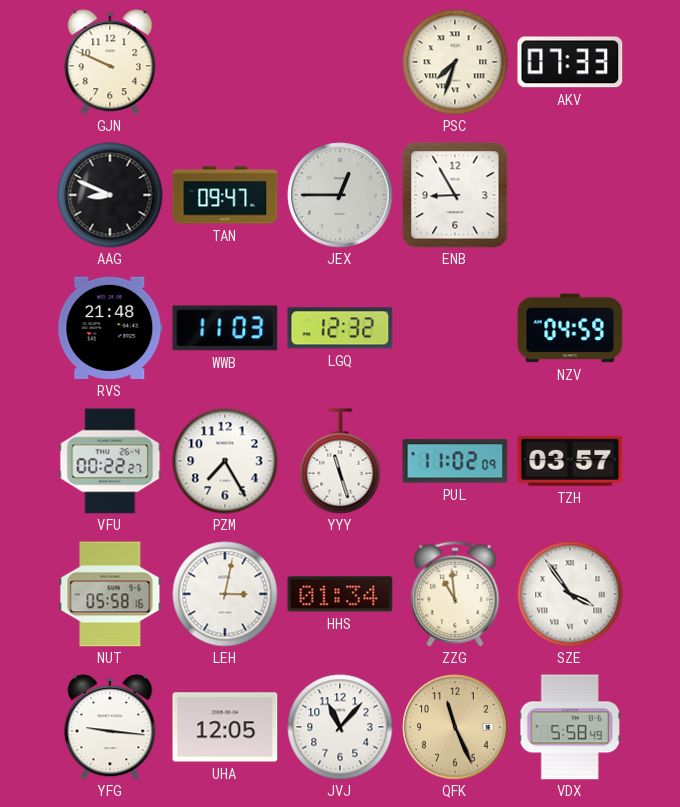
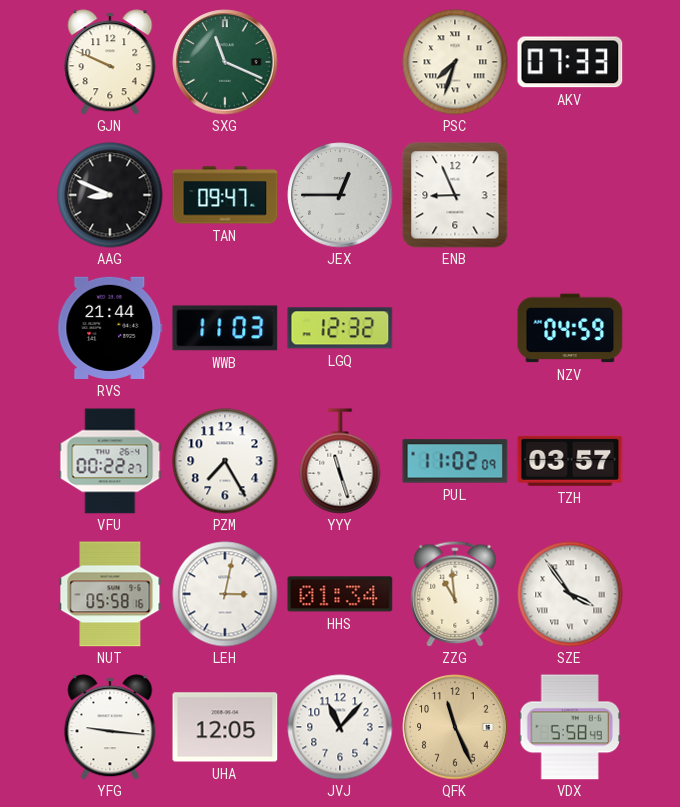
SXG: none -> 11:19 (225, 62)
ENB: 8:55 -> 8:56 (455, 195)
RVS: 21:48 -> 21:44 (110, 328)
